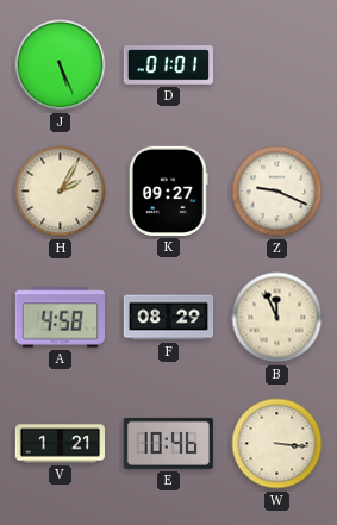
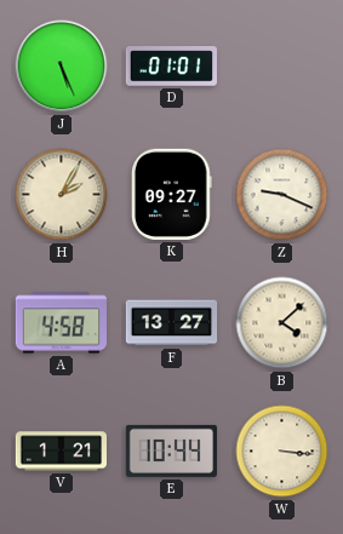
F: 08:29 -> 13:27 (172, 323)
B: 11:56 -> 4:08 (282, 323)
E: 10:46 -> 10:44 (171, 450)
